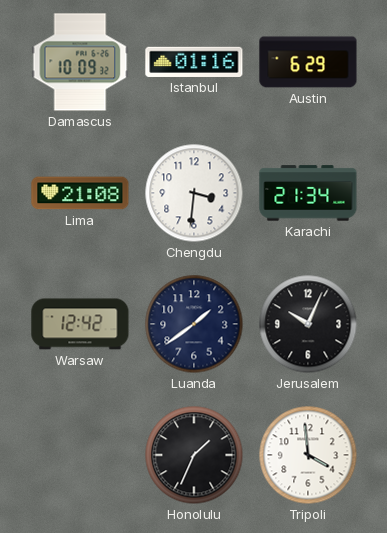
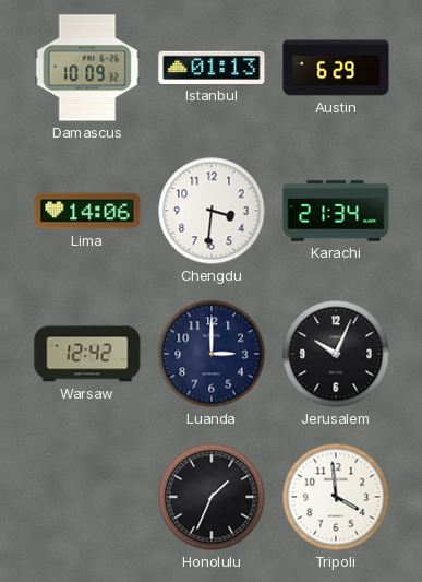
Istanbul: 01:16 -> 01:13 (212, 68)
Lima: 21:08 -> 14:06 (87, 211)
Luanda: 1:39 -> 3:00 (212, 354)
